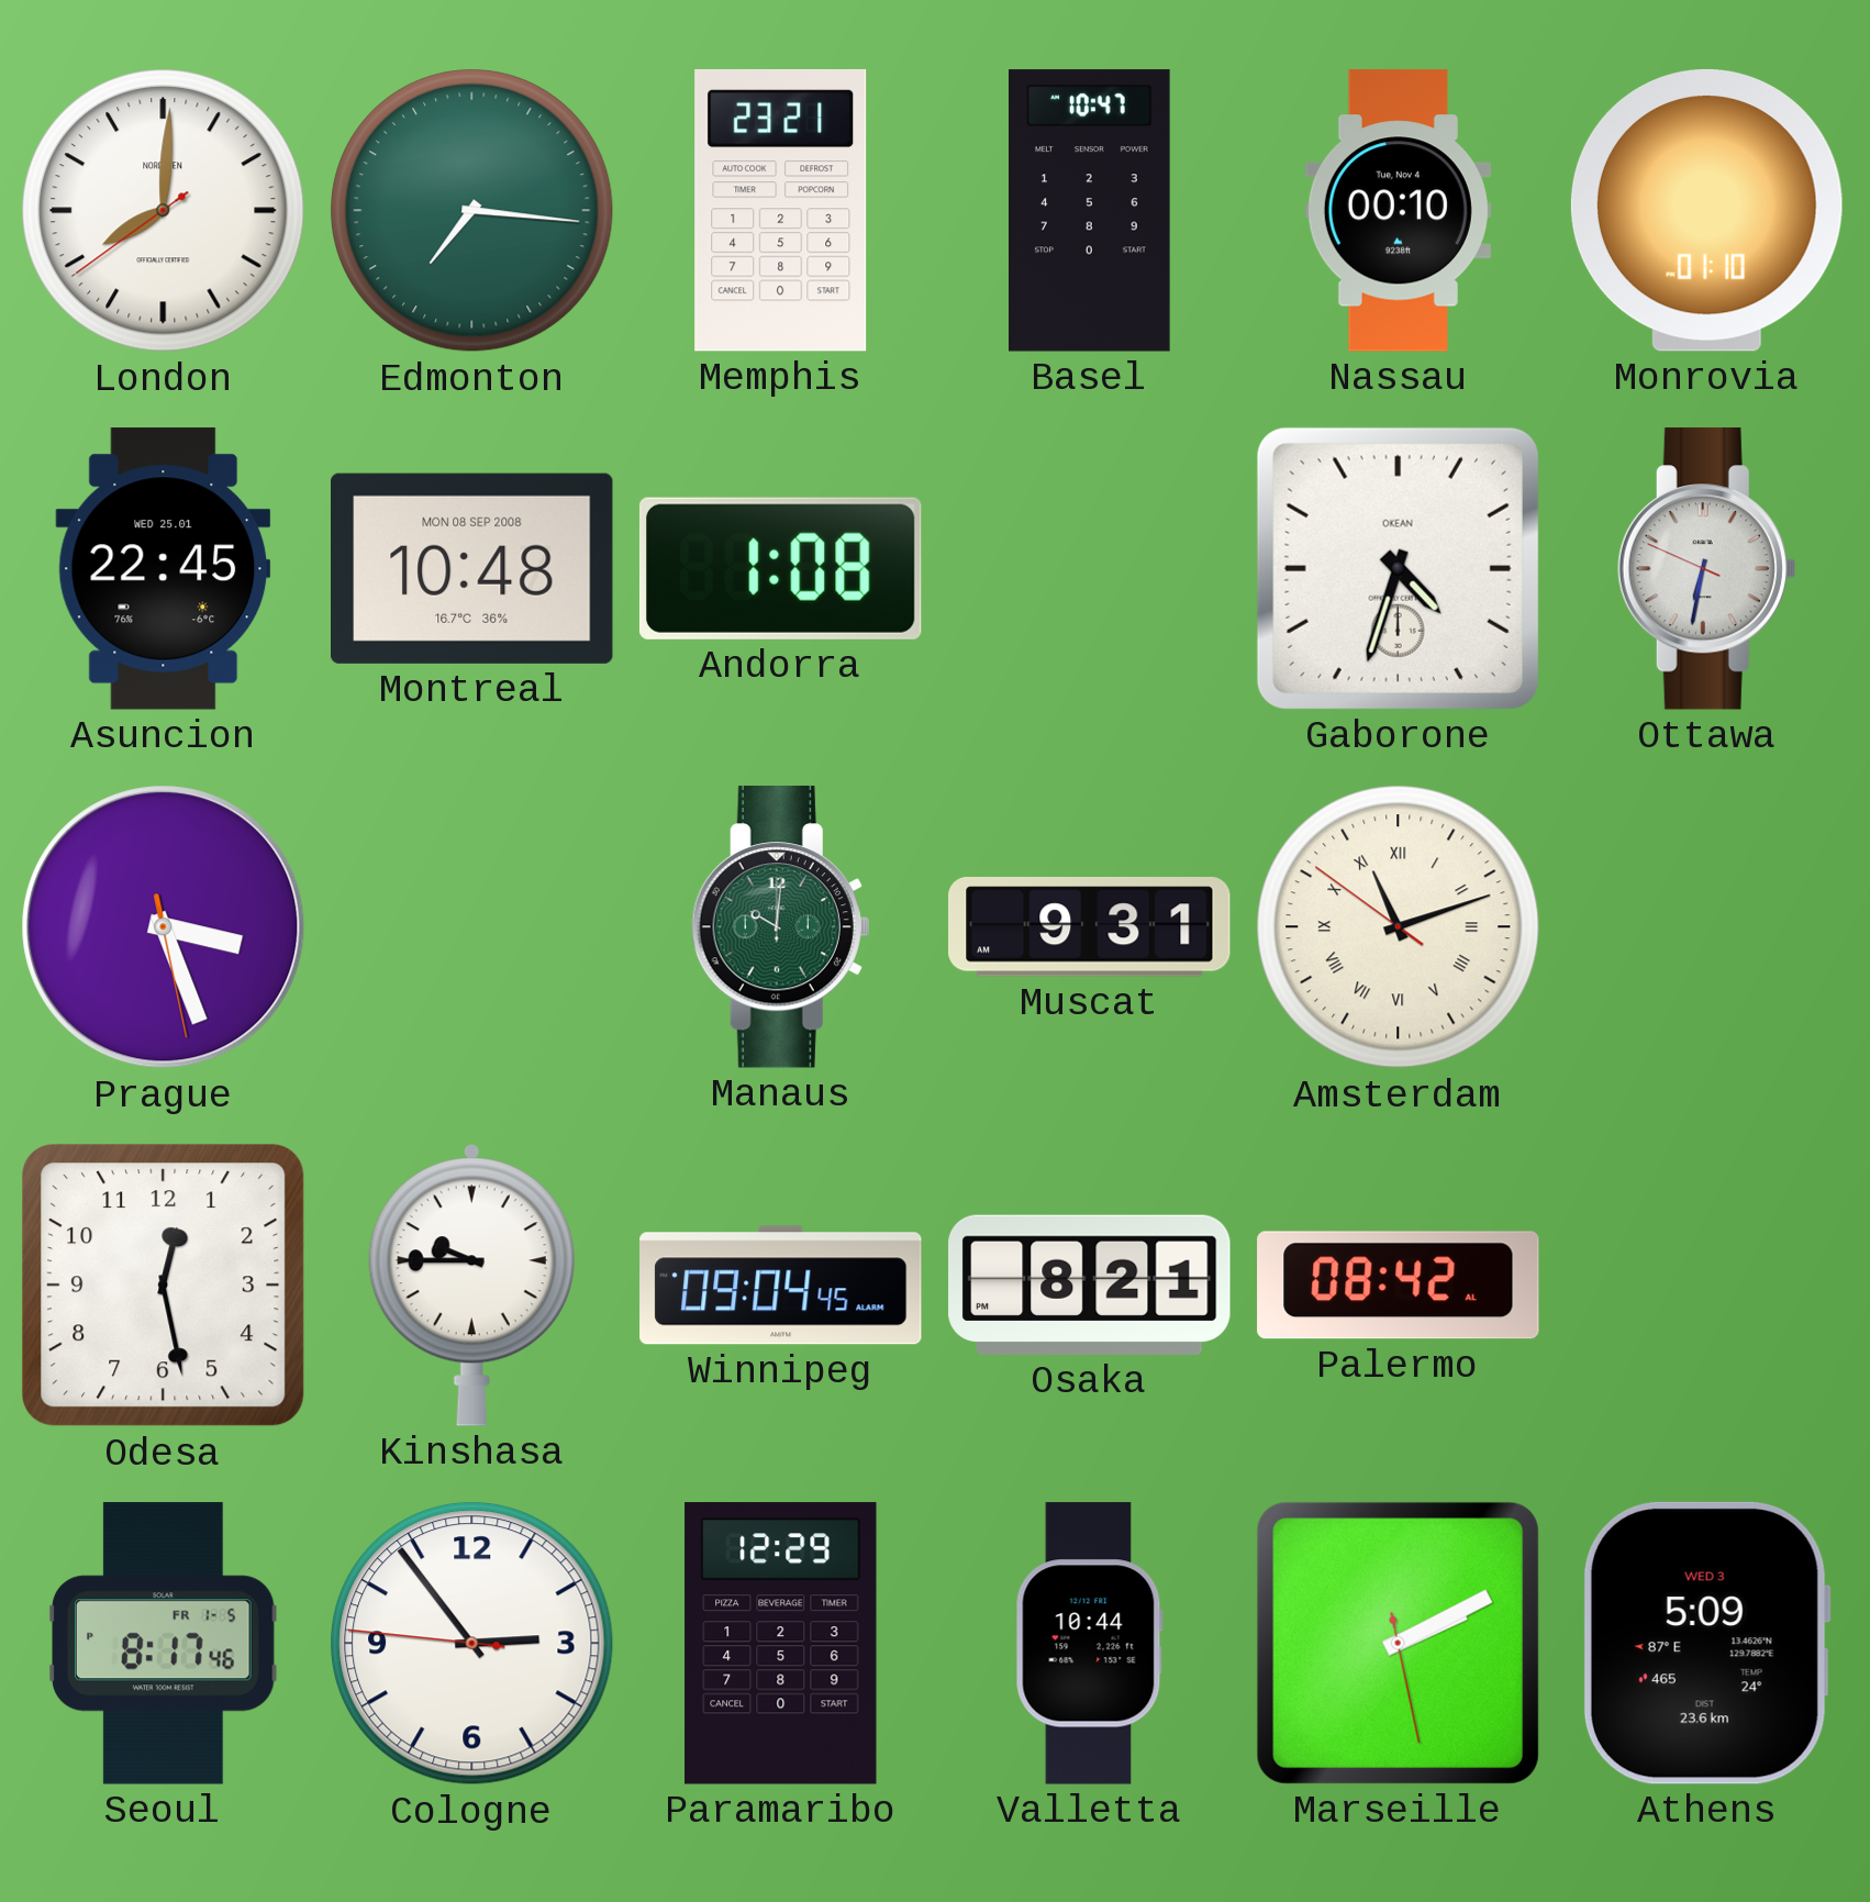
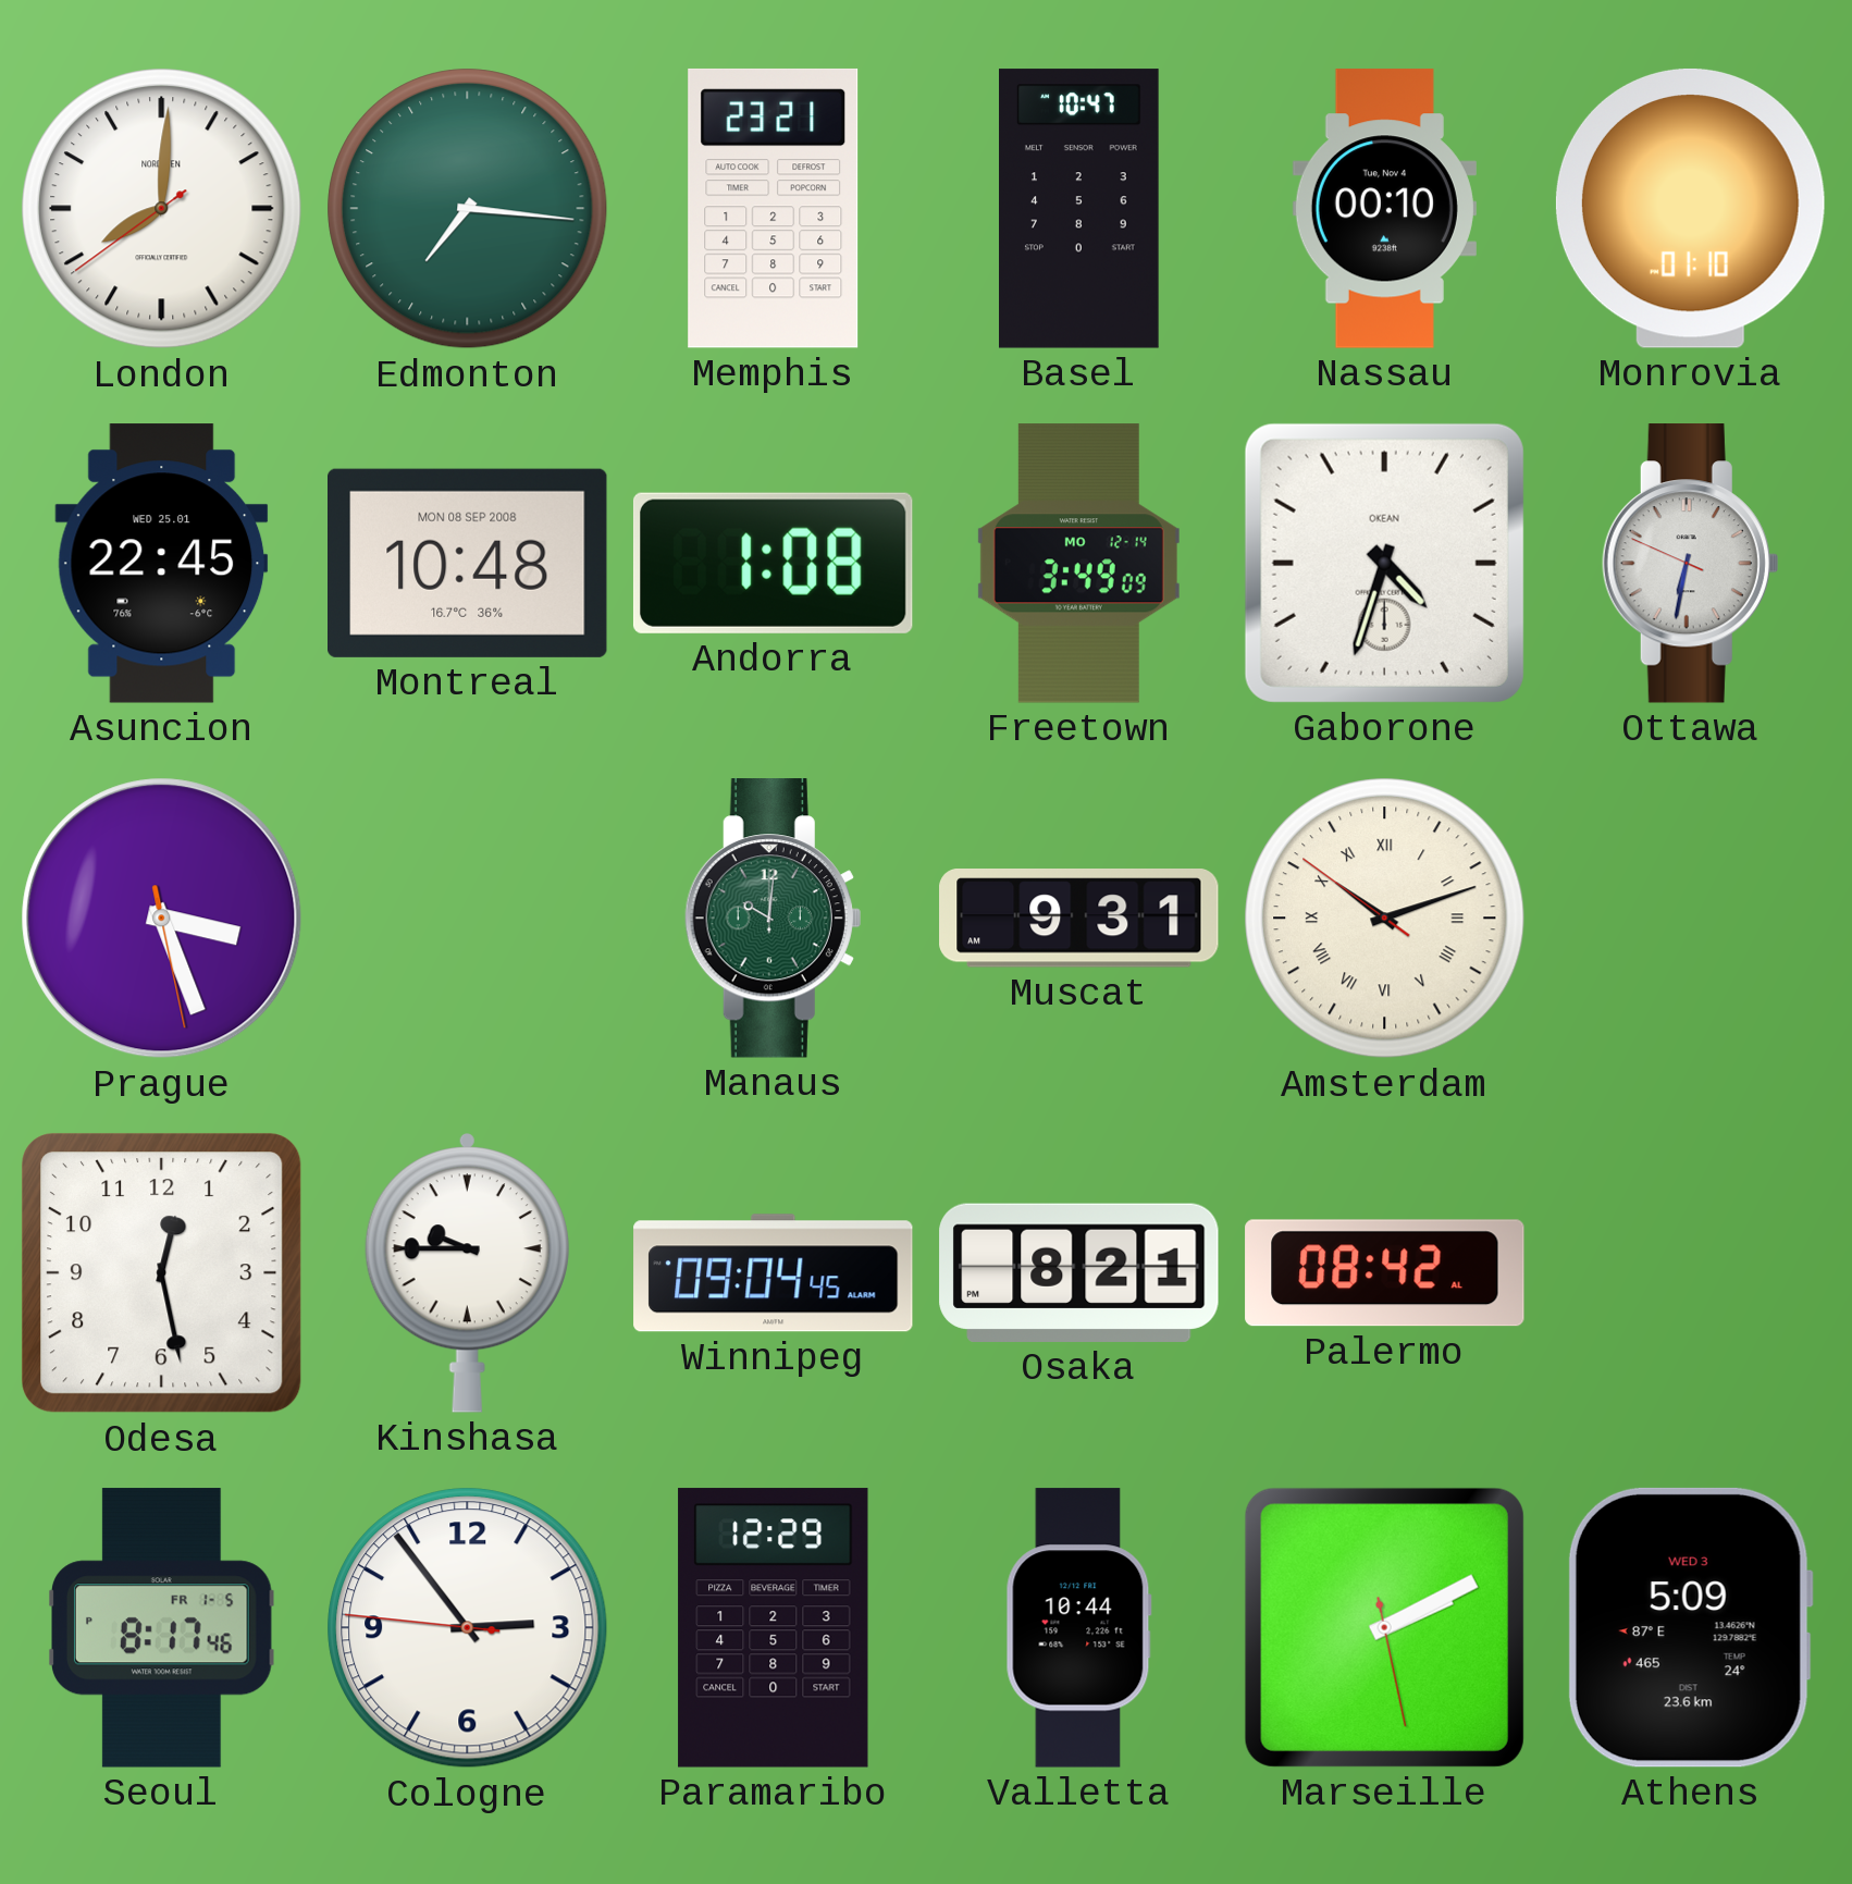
Freetown: none -> 3:49 (1078, 564)
Amsterdam: 11:11 -> 10:11 (1385, 919)
